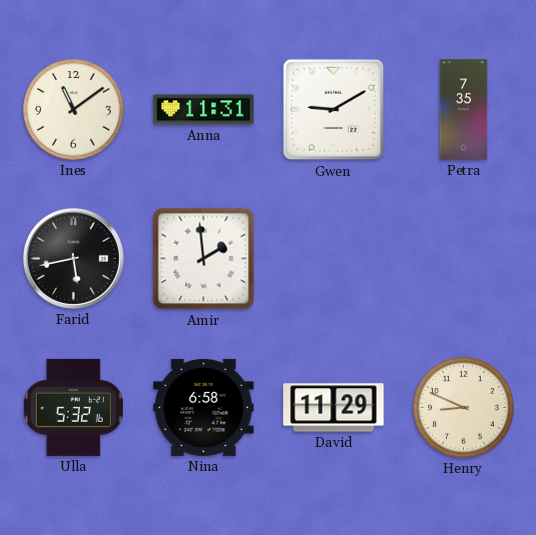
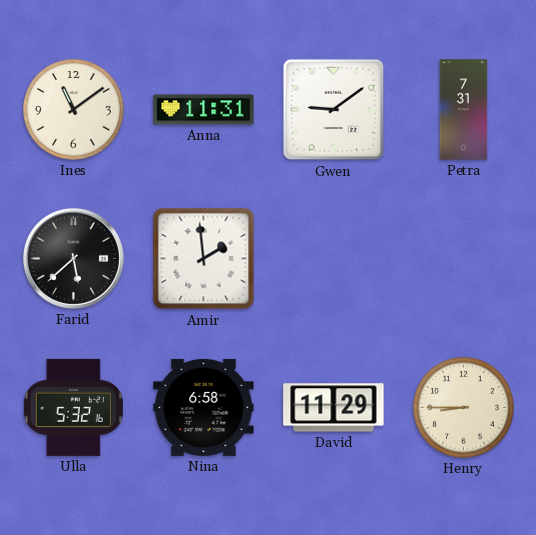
Gwen: 9:10 -> 9:09 (334, 110)
Petra: 7:35 -> 7:31 (464, 110)
Farid: 5:43 -> 5:38 (73, 258)
Henry: 8:49 -> 8:45 (464, 408)
